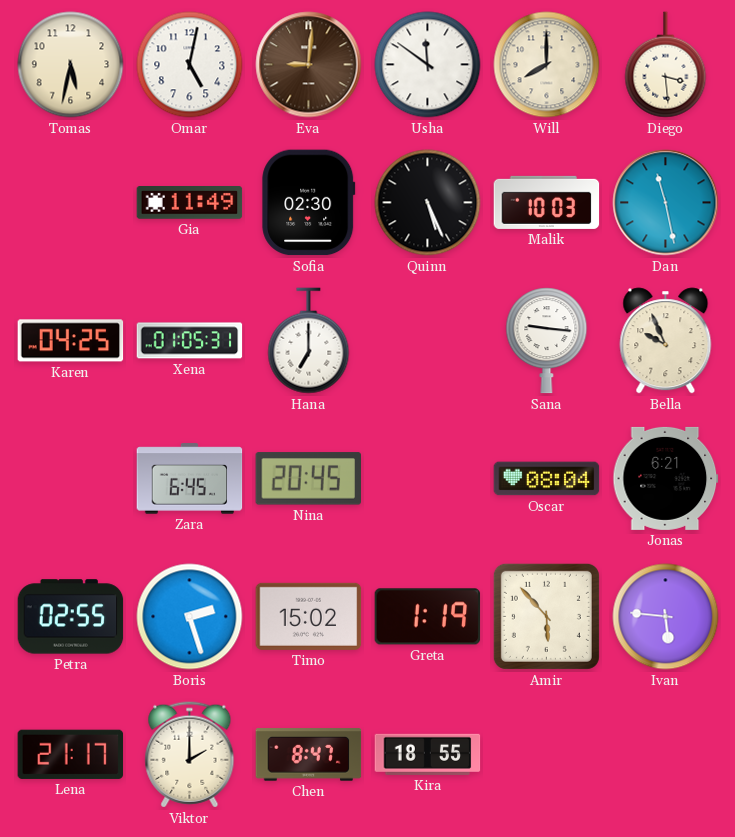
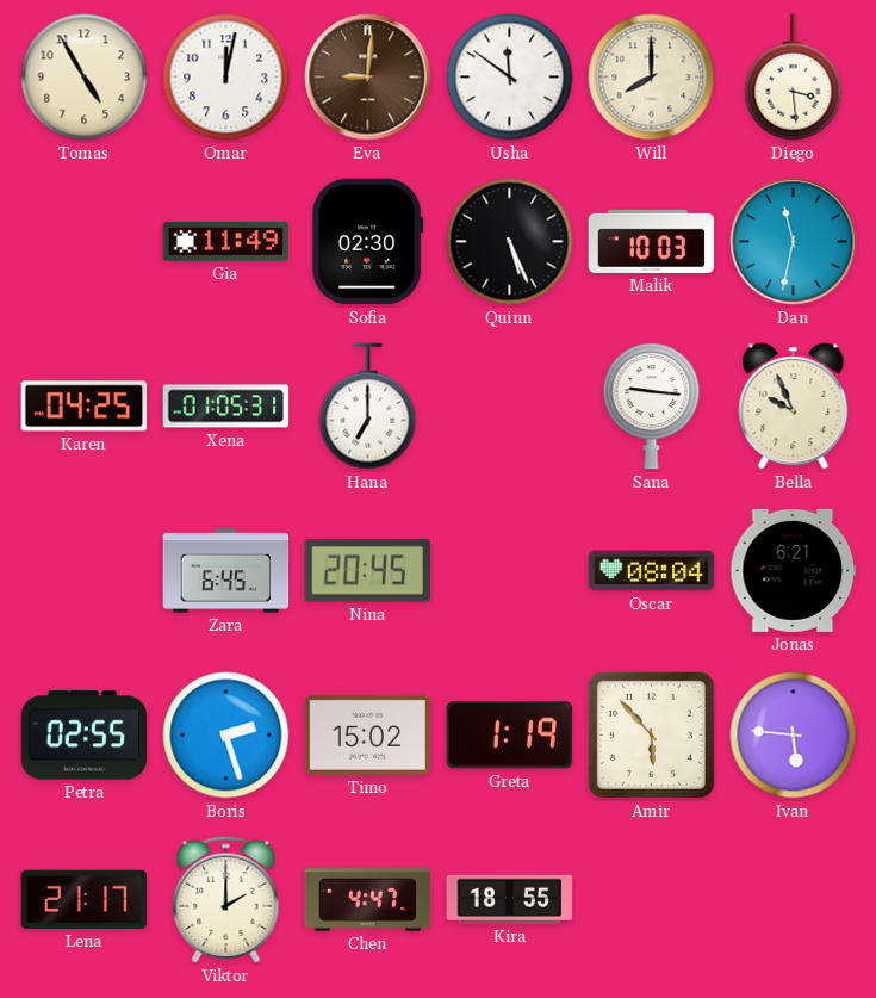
Tomas: 5:32 -> 4:55 (85, 78)
Omar: 5:02 -> 12:02 (226, 78)
Dan: 11:28 -> 11:32 (794, 242)
Chen: 8:47 -> 4:47 (368, 900)
